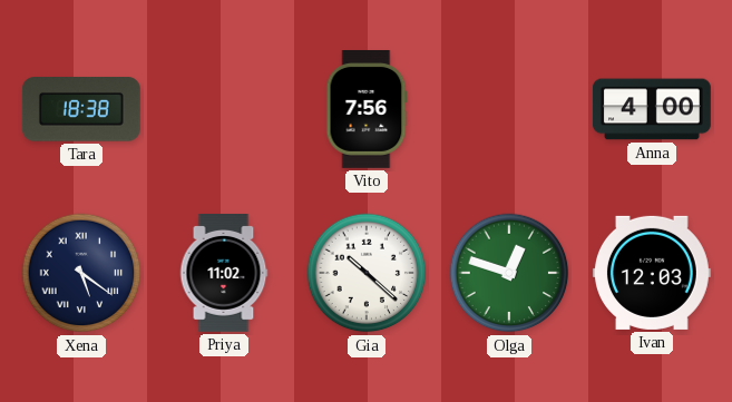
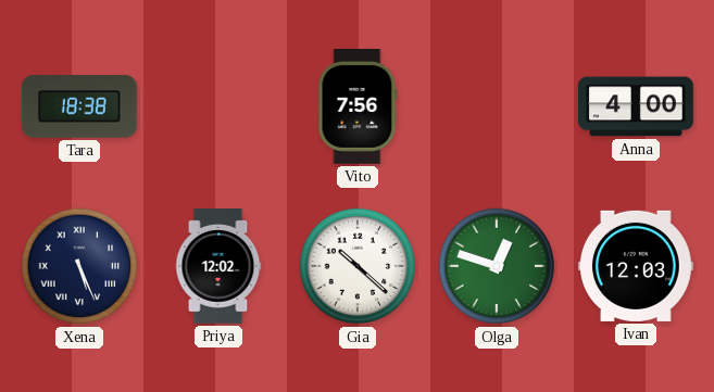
Xena: 5:21 -> 5:26 (79, 266)
Priya: 11:02 -> 12:02 (218, 267)
